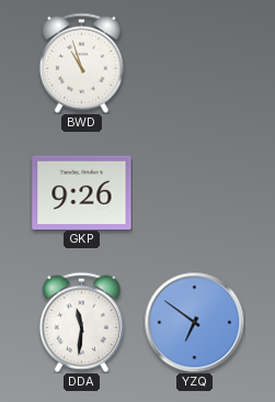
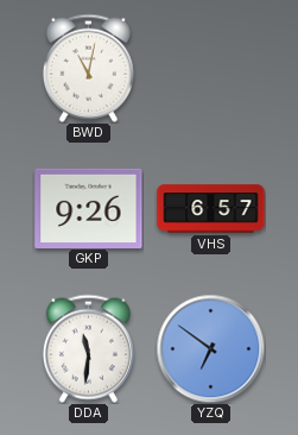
BWD: 10:57 -> 11:02 (88, 68)
VHS: none -> 6:57 (211, 209)
